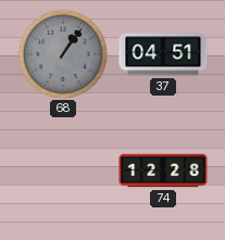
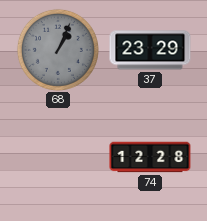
68: 1:06 -> 1:04 (58, 50)
37: 04:51 -> 23:29 (150, 50)
